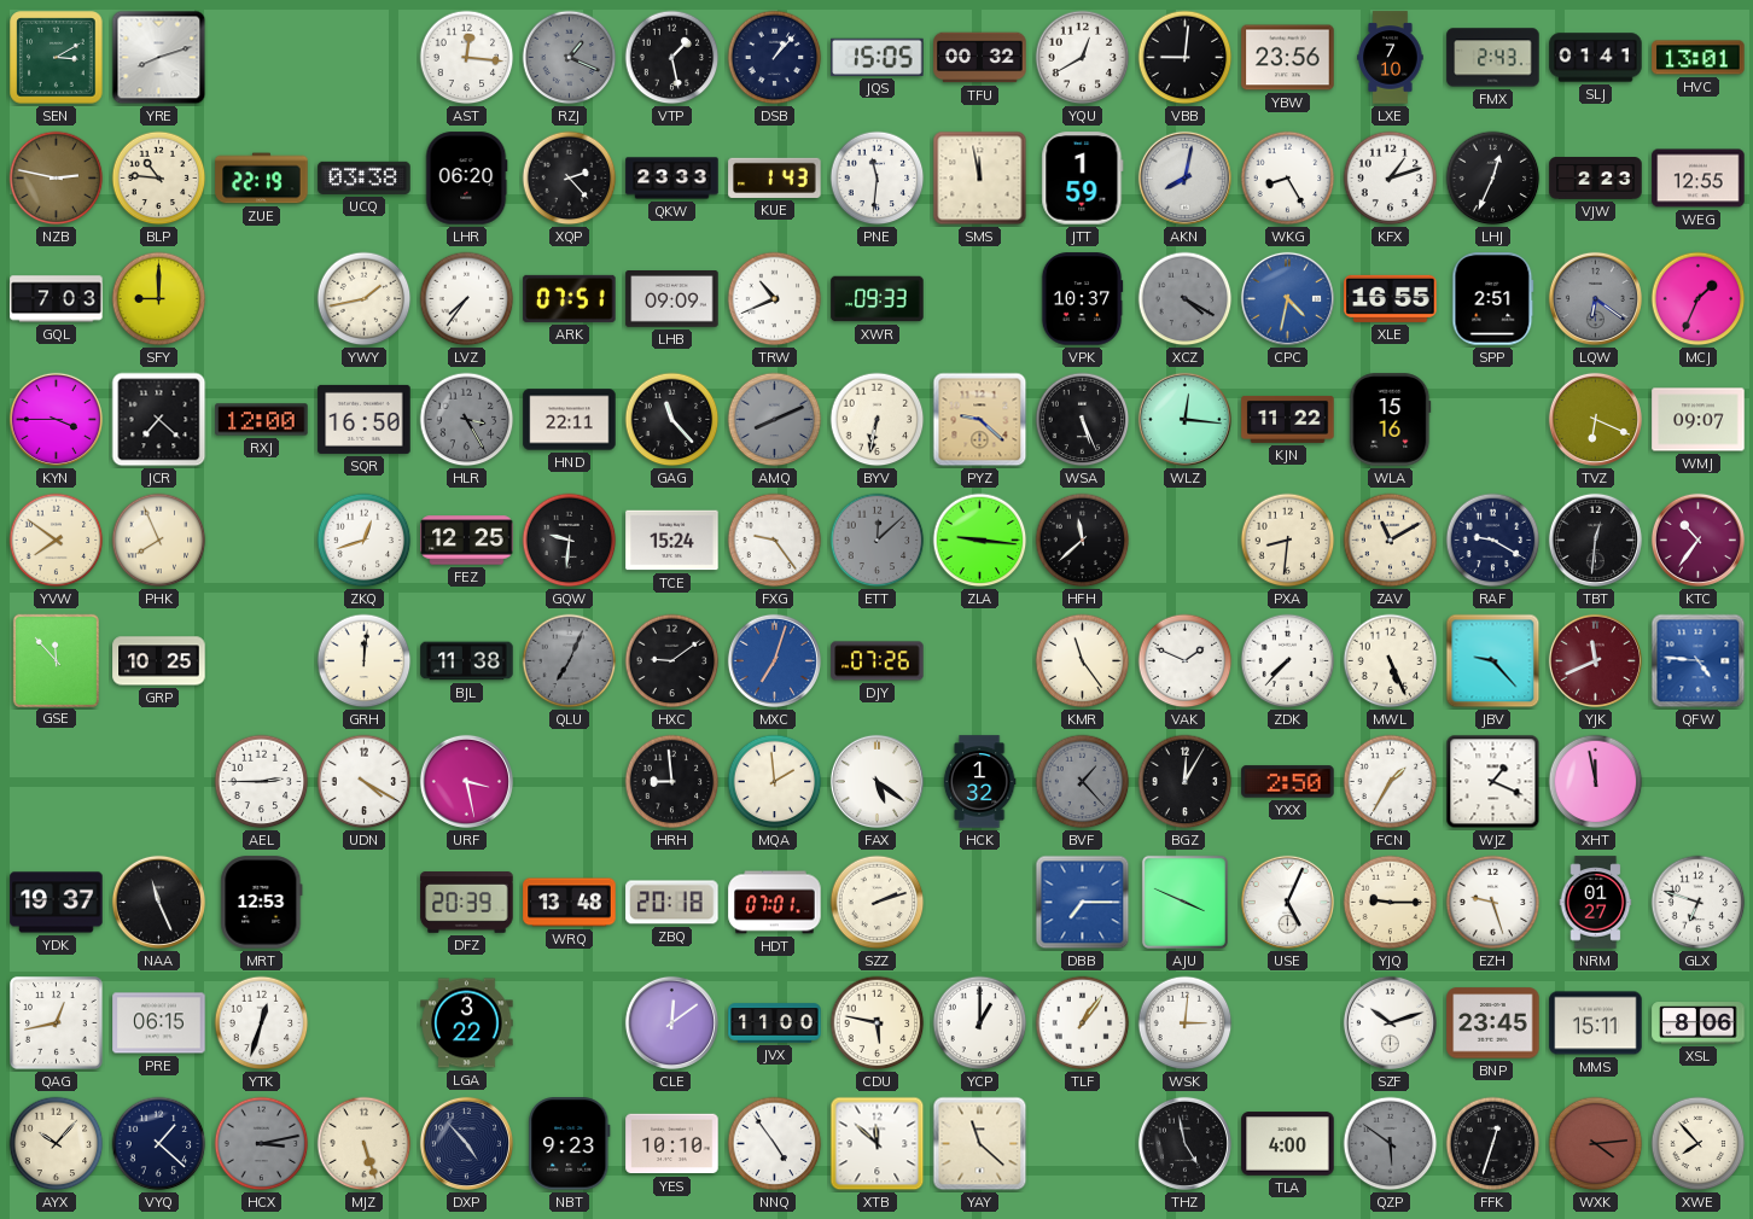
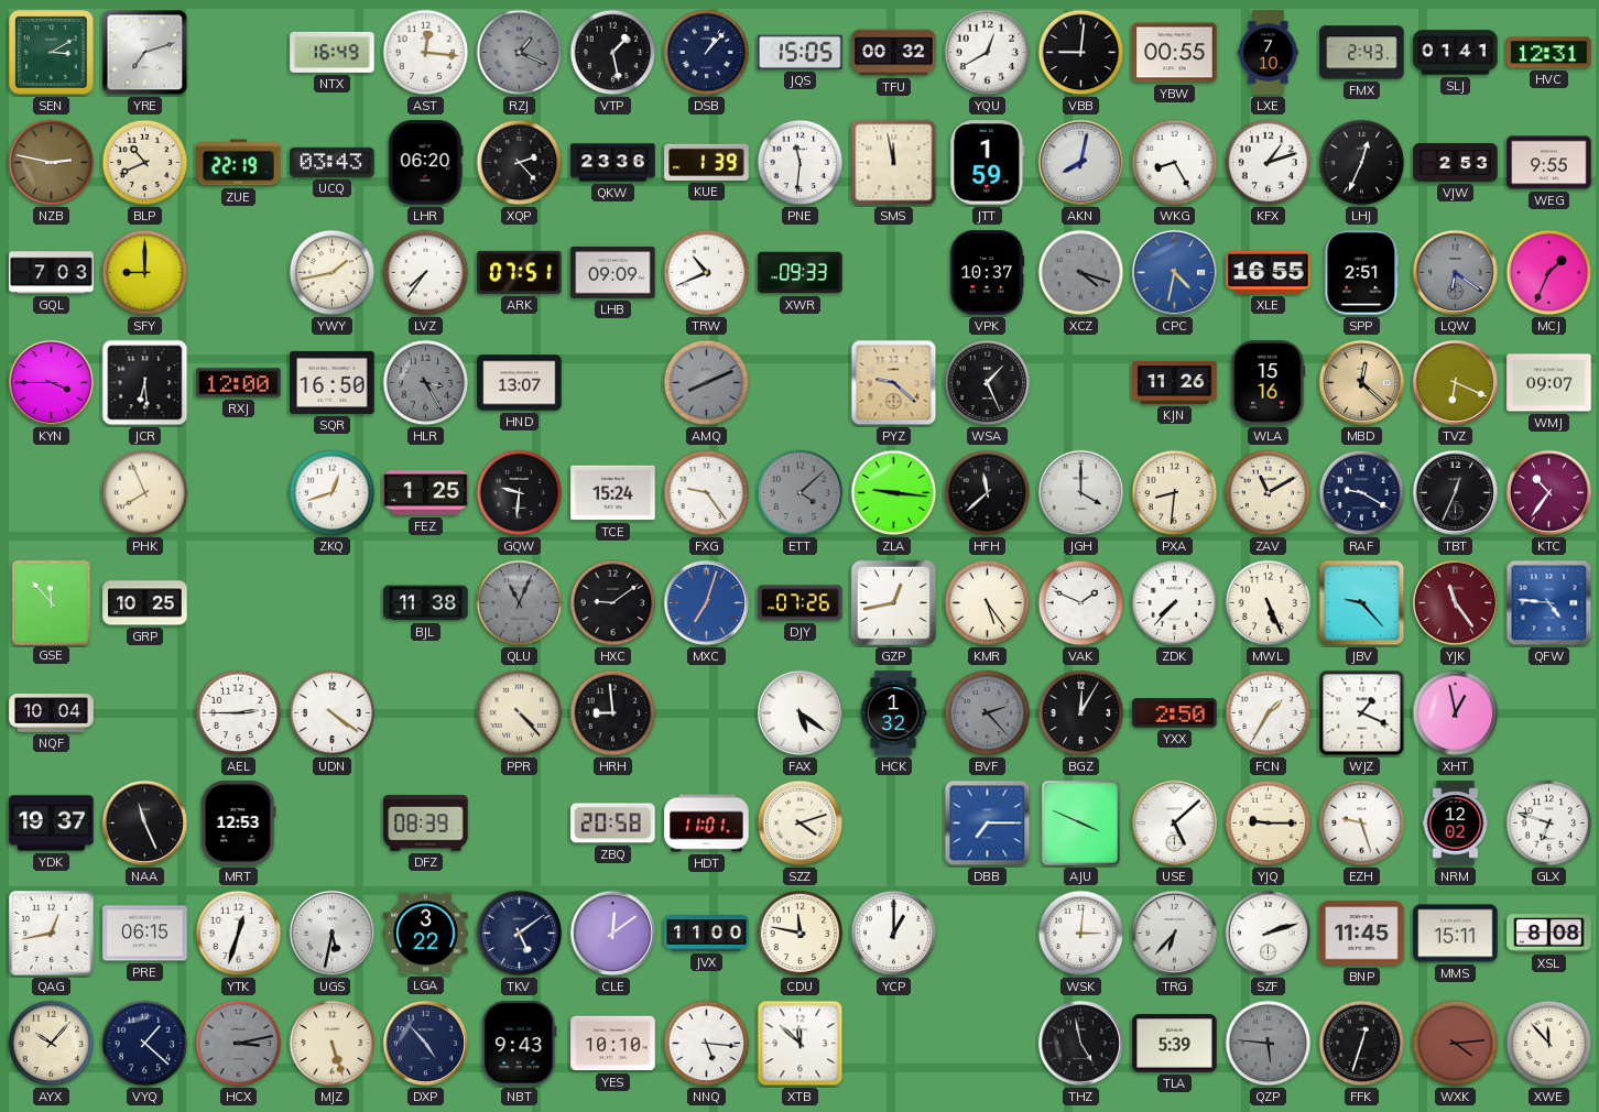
YRE: 8:12 -> 7:12 (145, 53)
NTX: none -> 16:49 (333, 52)
YBW: 23:56 -> 00:55 (1175, 53)
HVC: 13:01 -> 12:31 (1549, 53)
BLP: 10:46 -> 10:41 (145, 163)
UCQ: 03:38 -> 03:43 (333, 162)
QKW: 23:33 -> 23:36 (613, 163)
KUE: 1:43 -> 1:39 (707, 162)
VJW: 2:23 -> 2:53 (1456, 163)
WEG: 12:55 -> 9:55 (1549, 163)
XCZ: 4:20 -> 4:18 (1081, 273)
JCR: 7:22 -> 6:29 (145, 383)
HND: 22:11 -> 13:07 (520, 383)
GAG: 11:23 -> none (672, 420)
BYV: 6:32 -> none (878, 420)
WSA: 5:26 -> 1:26 (988, 383)
WLZ: 12:16 -> none (1184, 419)
KJN: 11:22 -> 11:26 (1175, 382)
MBD: none -> 12:22 (1361, 382)
YVW: 7:51 -> none (57, 541)
FEZ: 12:25 -> 1:25 (426, 493)
ETT: 12:08 -> 4:08 (801, 493)
JGH: none -> 4:00 (1080, 492)
TBT: 12:31 -> 12:34 (1455, 492)
GRH: 12:01 -> none (365, 661)
QLU: 7:04 -> 11:04 (520, 603)
GZP: none -> 12:43 (893, 602)
KMR: 11:24 -> 5:24 (988, 603)
YJK: 11:41 -> 11:24 (1455, 602)
NQF: none -> 10:04 (52, 713)
UDN: 4:20 -> 4:21 (333, 713)
URF: 3:28 -> none (466, 781)
PPR: none -> 4:23 (520, 713)
MQA: 1:59 -> none (775, 782)
BVF: 1:23 -> 2:23 (988, 713)
XHT: 11:58 -> 12:58 (1456, 713)
DFZ: 20:39 -> 08:39 (426, 824)
WRQ: 13:48 -> none (570, 903)
ZBQ: 20:18 -> 20:58 (613, 824)
HDT: 07:01 -> 11:01 (707, 824)
SZZ: 2:12 -> 4:12 (801, 824)
USE: 5:04 -> 5:08 (1174, 822)
NRM: 01:27 -> 12:02 (1456, 824)
UGS: none -> 5:32 (331, 933)
TKV: none -> 5:09 (520, 934)
CDU: 5:47 -> 11:47 (801, 934)
TLF: 1:06 -> none (1083, 1023)
TRG: none -> 6:37 (1174, 933)
SZF: 10:12 -> 2:12 (1268, 933)
BNP: 23:45 -> 11:45 (1362, 934)
XSL: 8:06 -> 8:08 (1549, 934)
NBT: 9:23 -> 9:43 (520, 1044)
NNQ: 4:54 -> 5:16 (707, 1044)
YAY: 11:22 -> none (980, 1144)
TLA: 4:00 -> 5:39 (1175, 1044)
QZP: 5:51 -> 5:46 (1269, 1044)
XWE: 7:53 -> 11:53 (1549, 1044)
